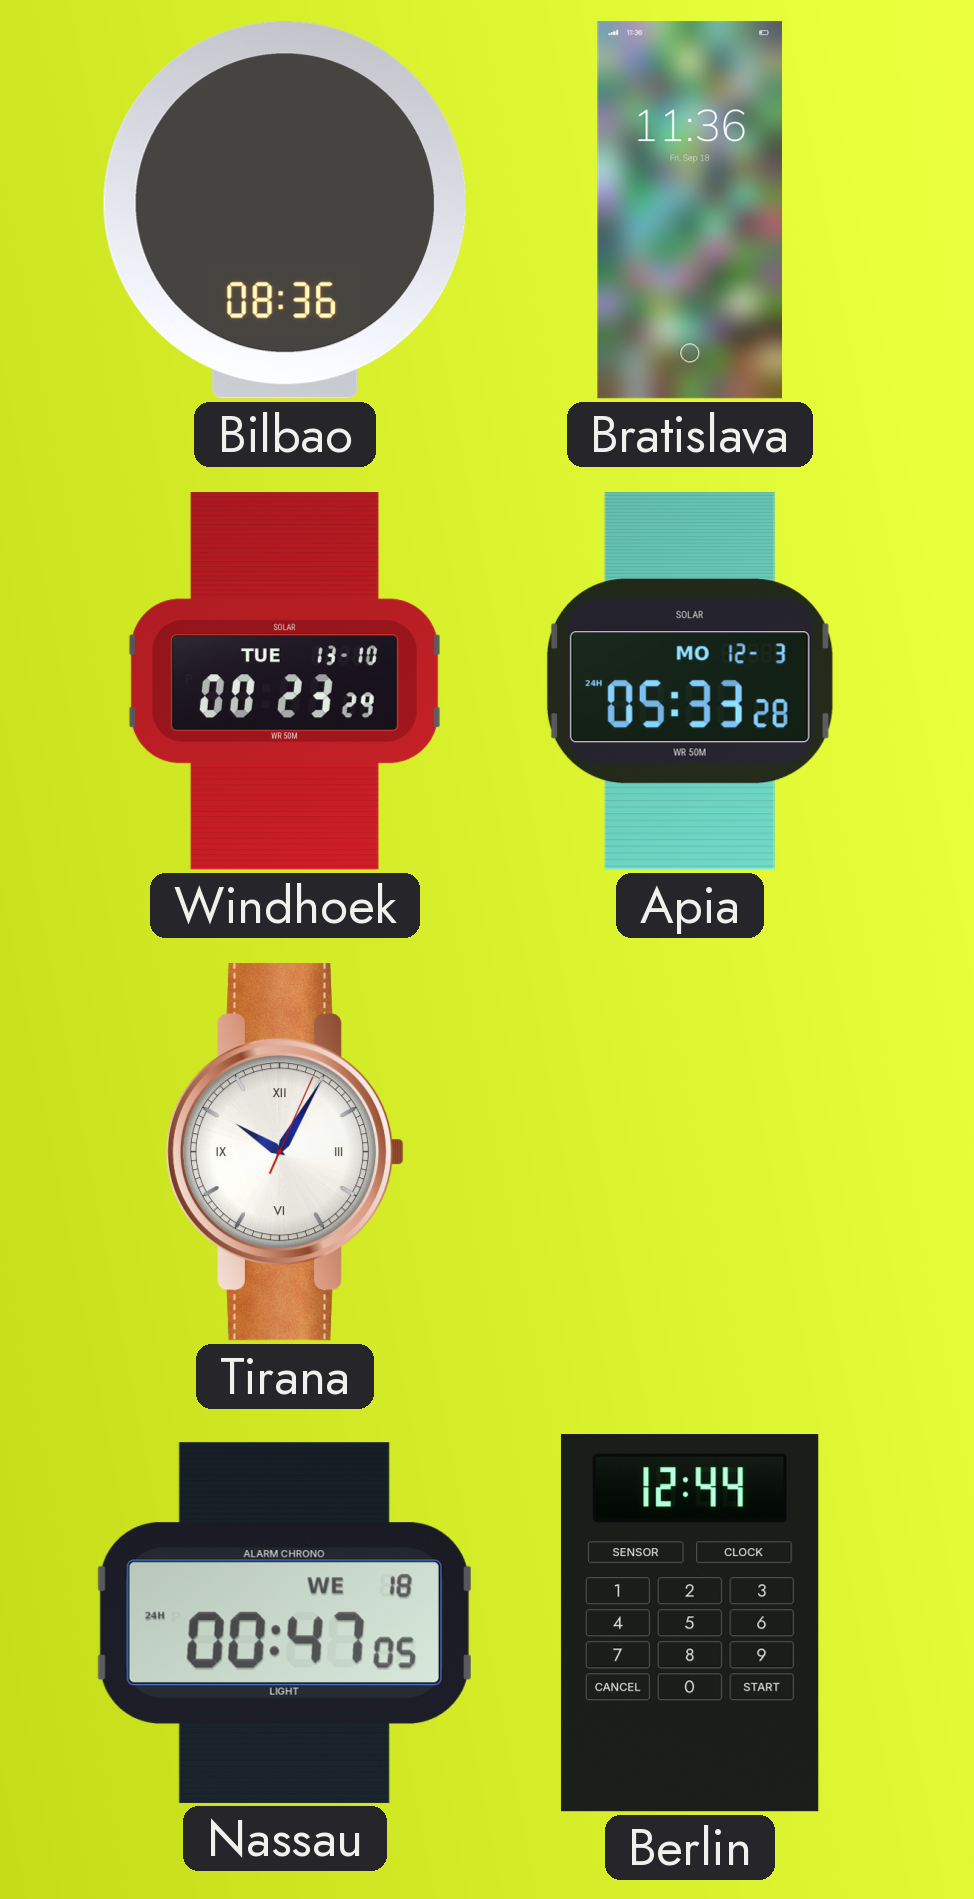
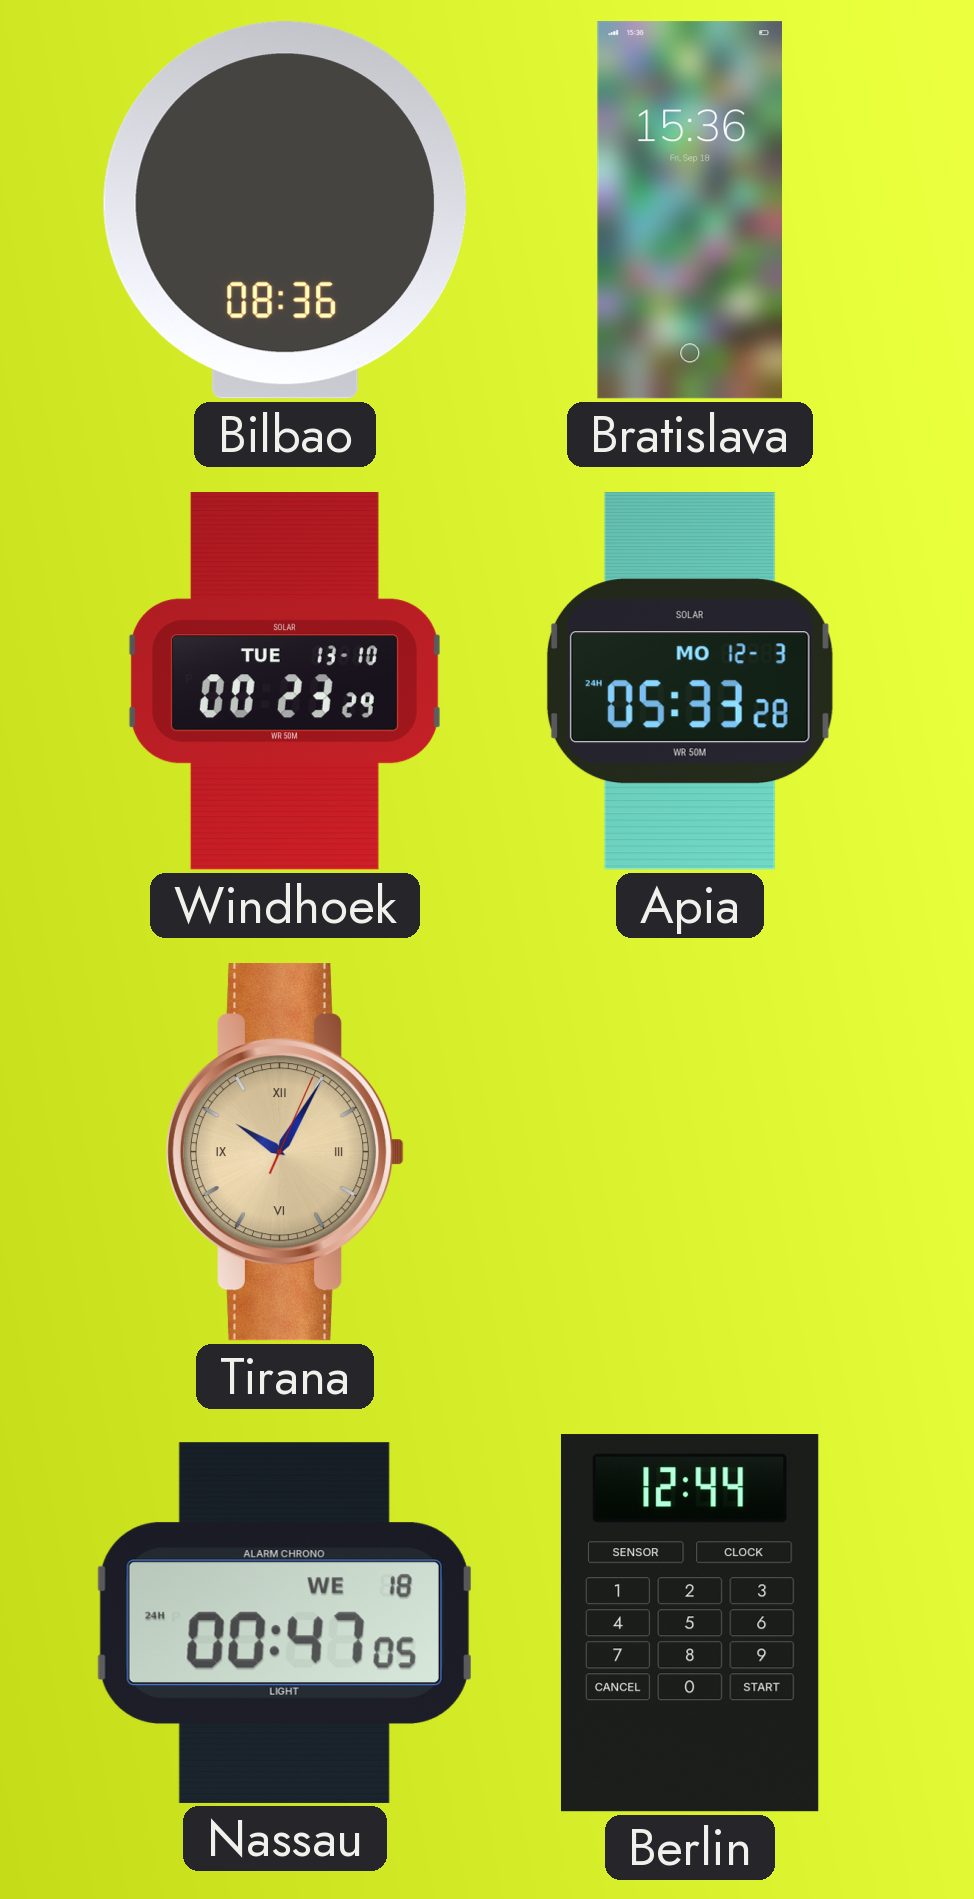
Bratislava: 11:36 -> 15:36 (689, 210)
Tirana dial: white -> champagne (285, 1152)
